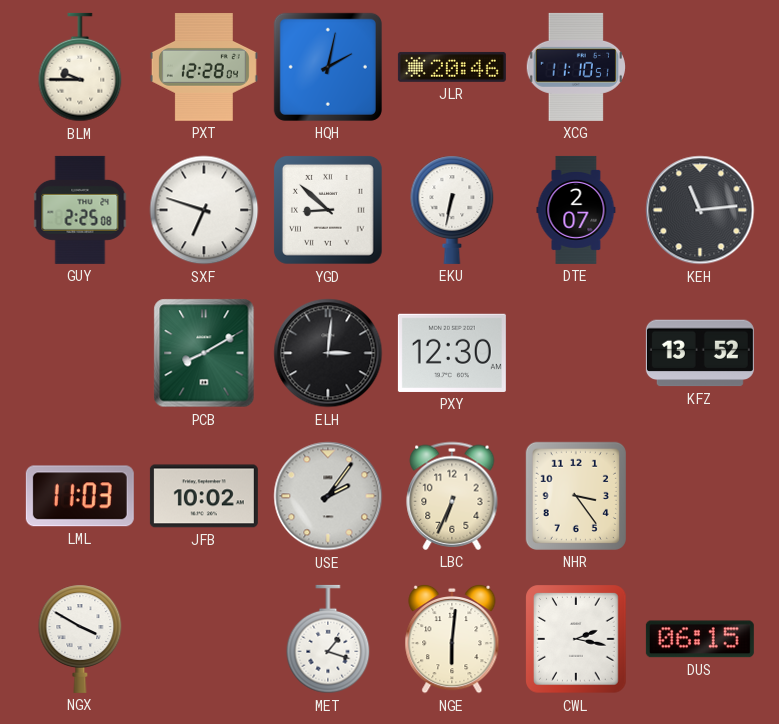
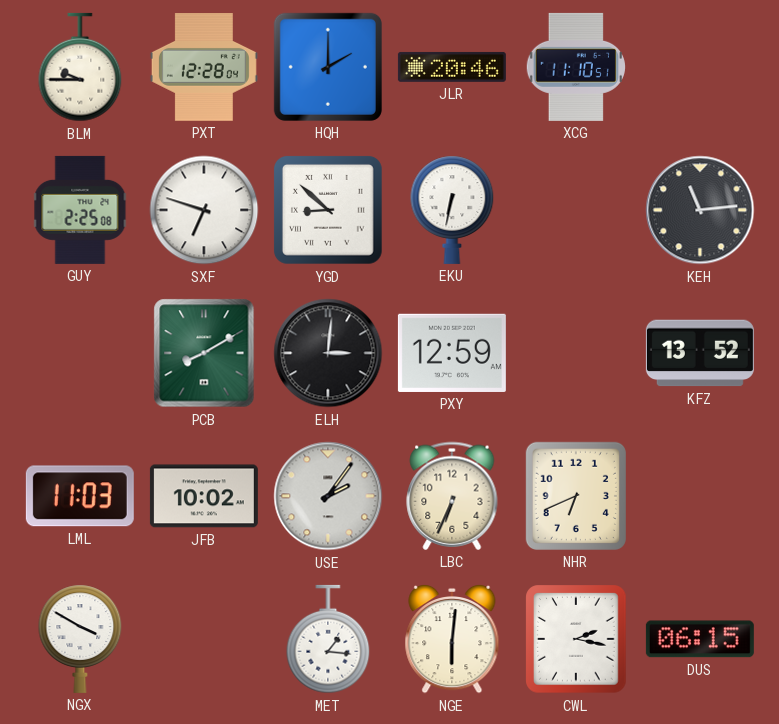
HQH: 2:02 -> 2:00 (328, 67)
DTE: 2:07 -> none (576, 210)
PXY: 12:30 -> 12:59 (452, 353)
NHR: 3:24 -> 6:41 (576, 496)
MET: 1:18 -> 1:16 (328, 639)
